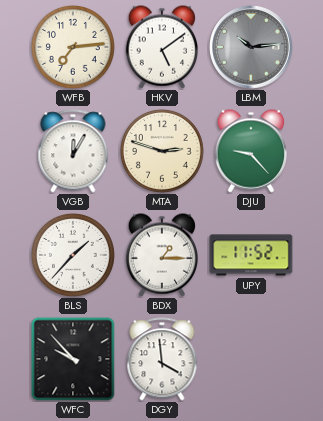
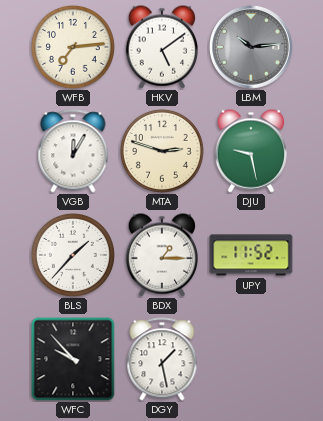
DJU: 9:23 -> 9:28 (251, 151)
DGY: 3:59 -> 1:28 (162, 359)
